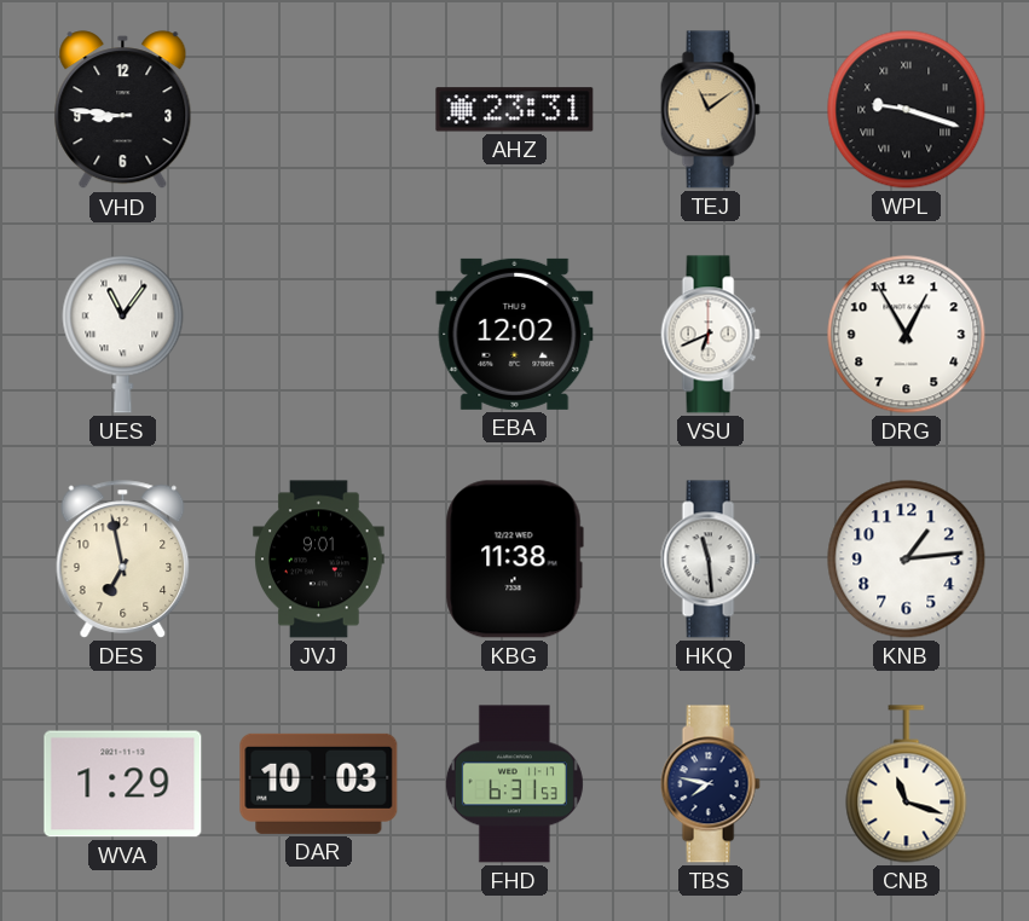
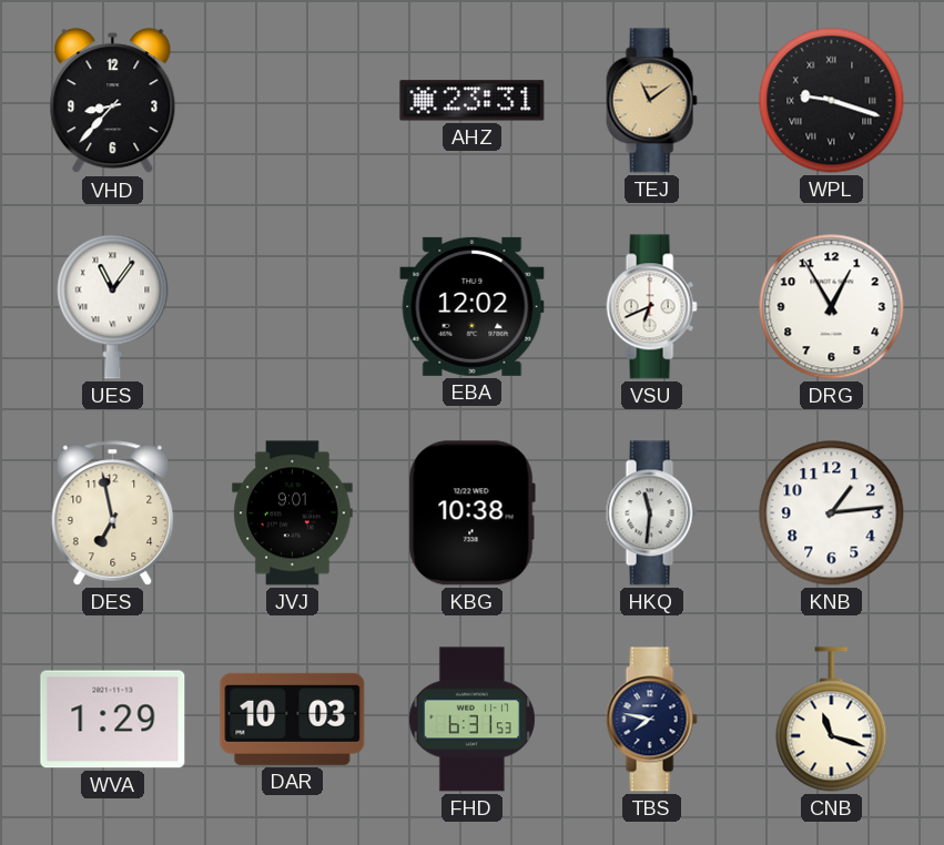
VHD: 8:46 -> 8:37 (113, 101)
KBG: 11:38 -> 10:38 (471, 513)
HKQ: 11:29 -> 11:31 (651, 513)
